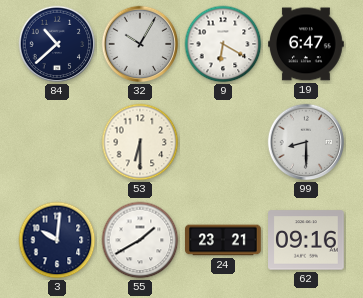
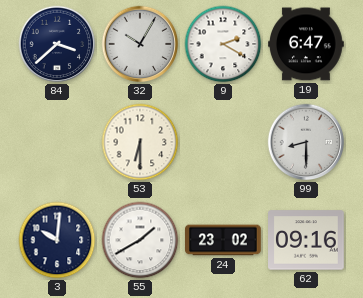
84: 10:38 -> 3:38 (57, 44)
9: 6:20 -> 2:20 (223, 44)
24: 23:21 -> 23:02 (224, 240)
